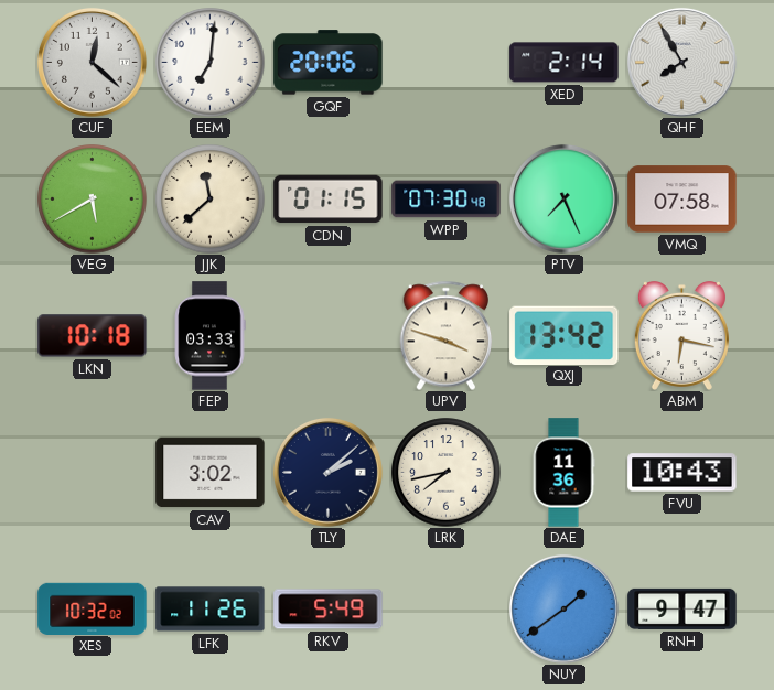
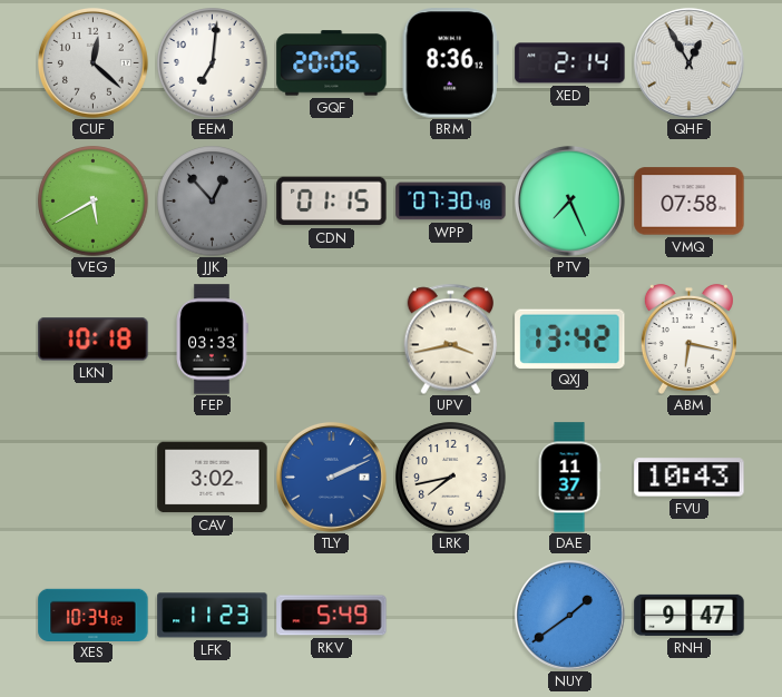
BRM: none -> 8:36 (450, 63)
QHF: 7:55 -> 12:55 (688, 62)
JJK: 11:38 -> 12:53 (213, 202)
JJK dial: cream -> grey (213, 202)
UPV: 3:48 -> 3:43 (451, 338)
TLY: 2:08 -> 2:11 (331, 477)
TLY dial: navy -> blue (331, 477)
DAE: 11:36 -> 11:37 (569, 478)
XES: 10:32 -> 10:34 (94, 615)
LFK: 11:26 -> 11:23 (213, 616)
